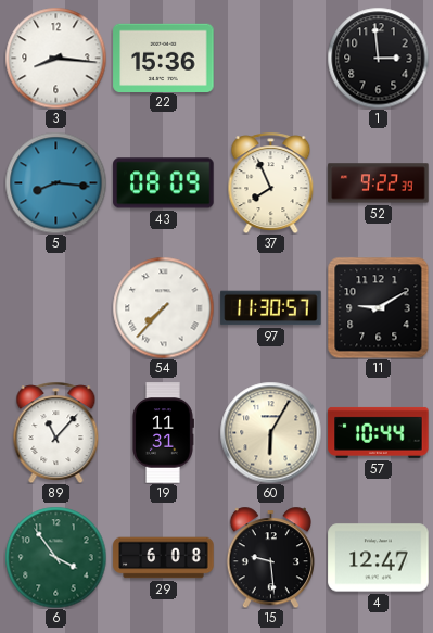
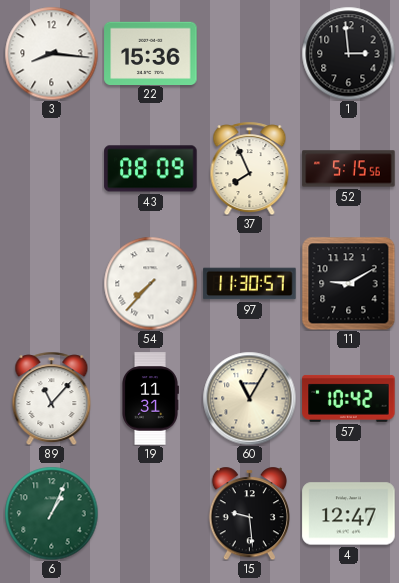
5: 8:16 -> none (55, 182)
52: 9:22 -> 5:15 (349, 169)
60: 6:05 -> 11:05 (249, 398)
57: 10:44 -> 10:42 (349, 398)
6: 3:54 -> 1:04 (51, 513)
29: 6:08 -> none (164, 558)
